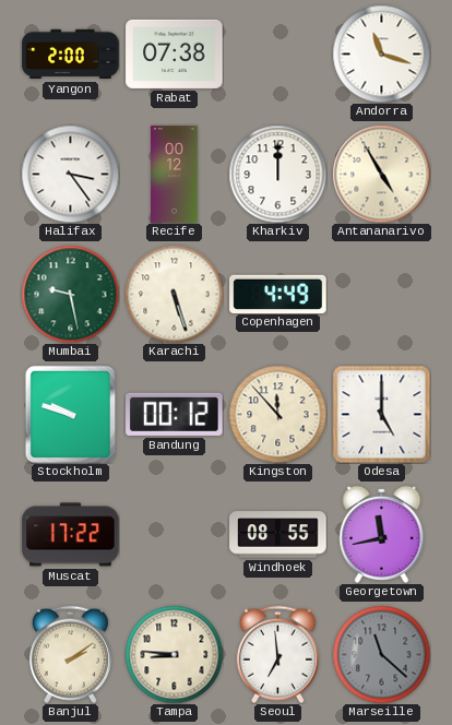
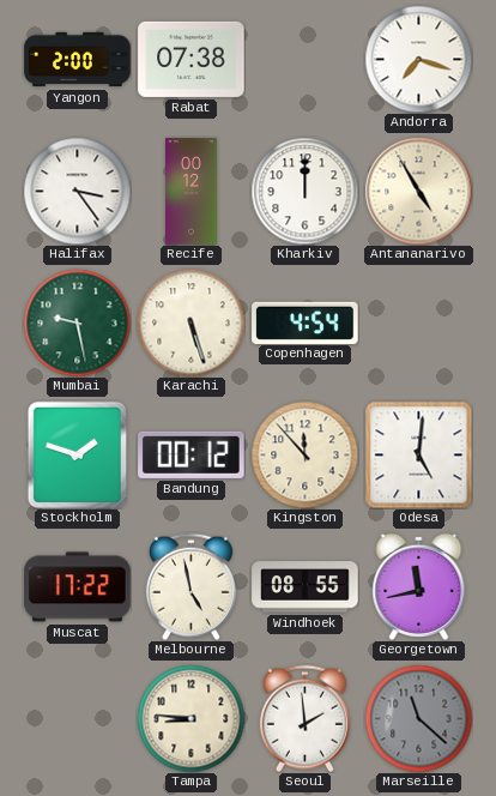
Andorra: 11:18 -> 7:18 (418, 59)
Copenhagen: 4:49 -> 4:54 (306, 322)
Stockholm: 9:48 -> 1:48 (77, 454)
Odesa: 5:00 -> 5:01 (418, 454)
Melbourne: none -> 4:58 (190, 586)
Banjul: 2:09 -> none (70, 654)
Seoul: 6:59 -> 1:59 (304, 718)
